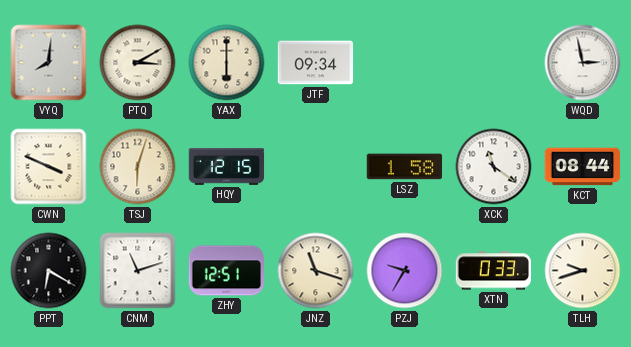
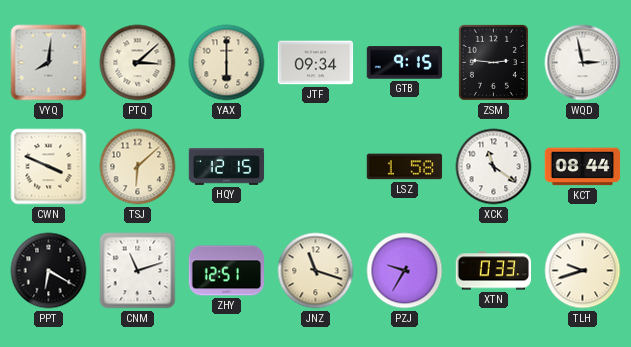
PTQ: 3:10 -> 3:08 (138, 63)
GTB: none -> 9:15 (405, 63)
ZSM: none -> 2:46 (493, 62)
TSJ: 6:03 -> 6:08 (138, 167)
